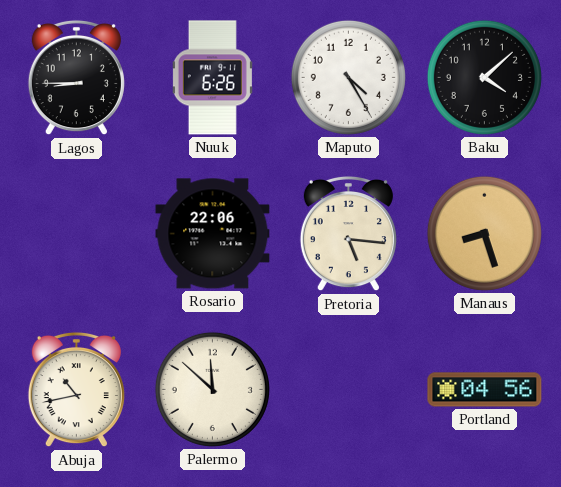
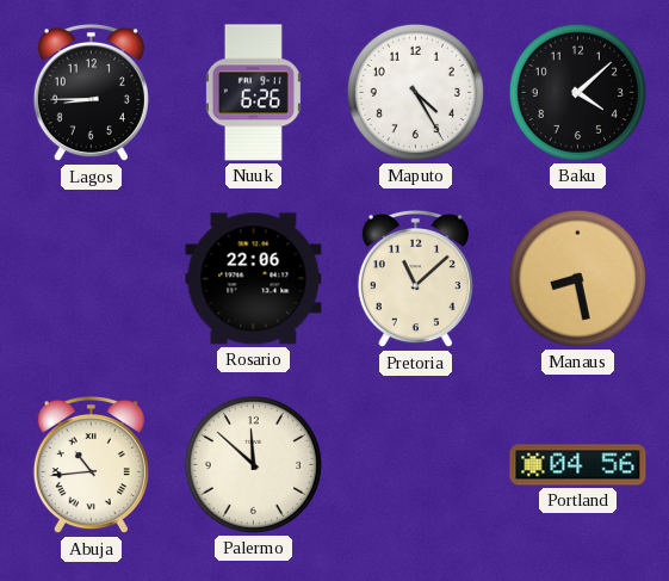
Pretoria: 5:16 -> 11:08 (415, 279)
Manaus: 8:27 -> 8:28 (577, 278)
Abuja: 10:43 -> 10:44 (91, 465)
